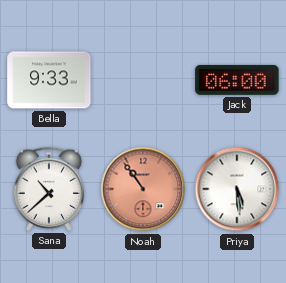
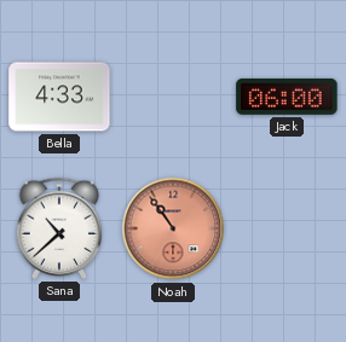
Bella: 9:33 -> 4:33 (59, 97)
Priya: 5:29 -> none (237, 189)
